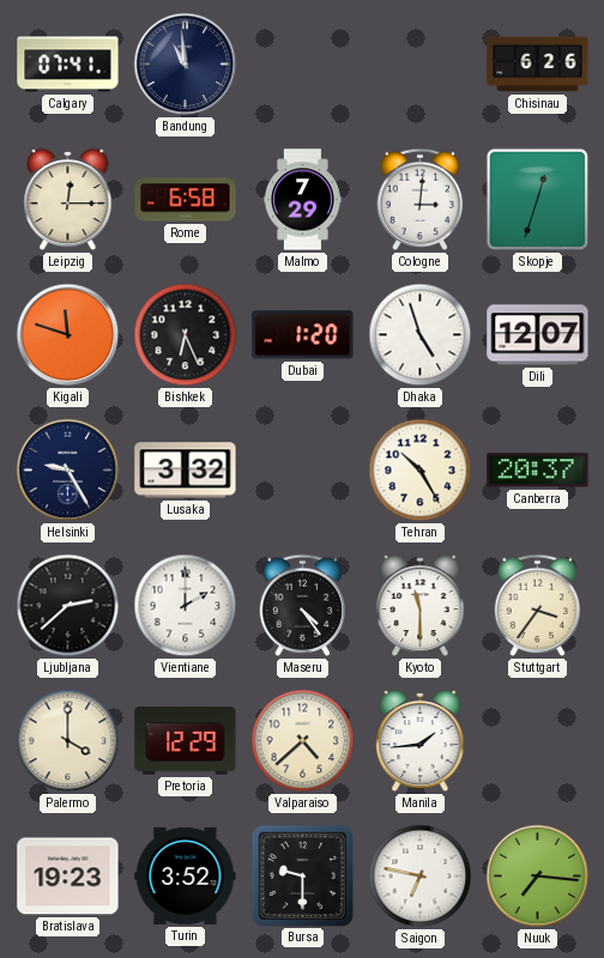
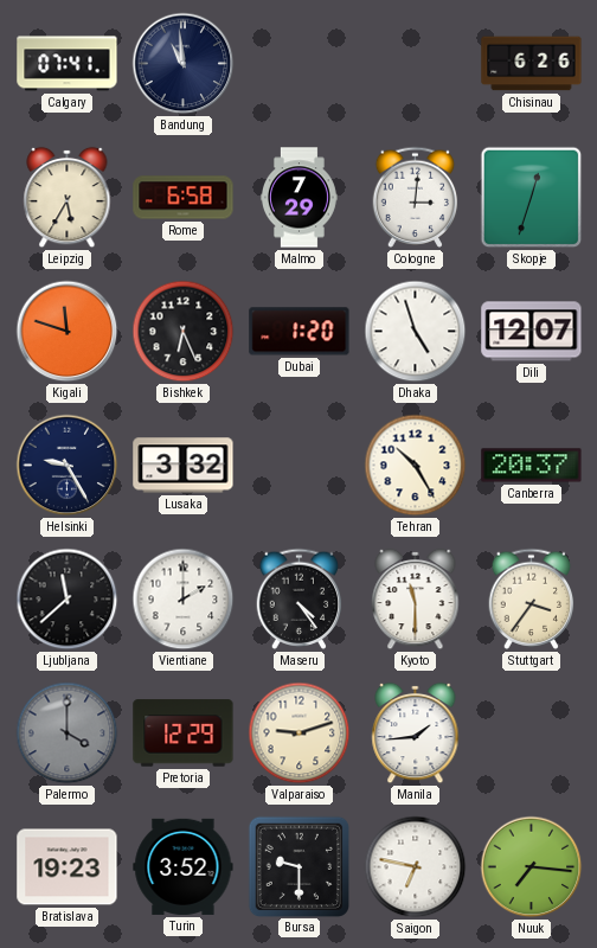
Leipzig: 12:15 -> 5:35 (68, 198)
Ljubljana: 2:38 -> 11:38 (68, 600)
Palermo dial: cream -> grey (68, 734)
Valparaiso: 4:38 -> 9:12 (300, 734)
